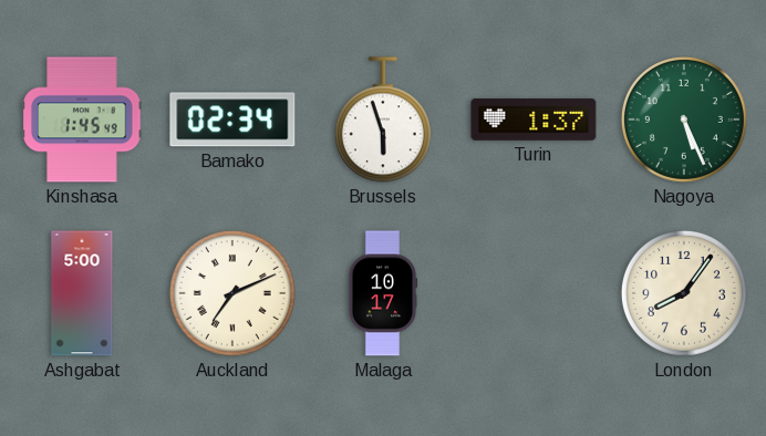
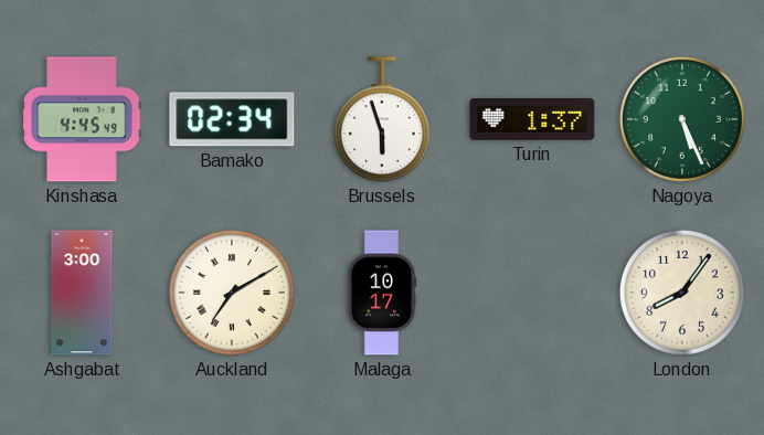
Kinshasa: 1:45 -> 4:45 (82, 119)
Ashgabat: 5:00 -> 3:00 (82, 293)
Auckland: 7:11 -> 7:10 (232, 293)
